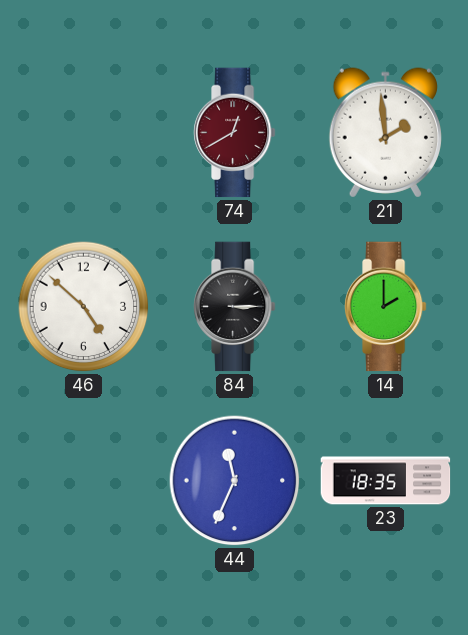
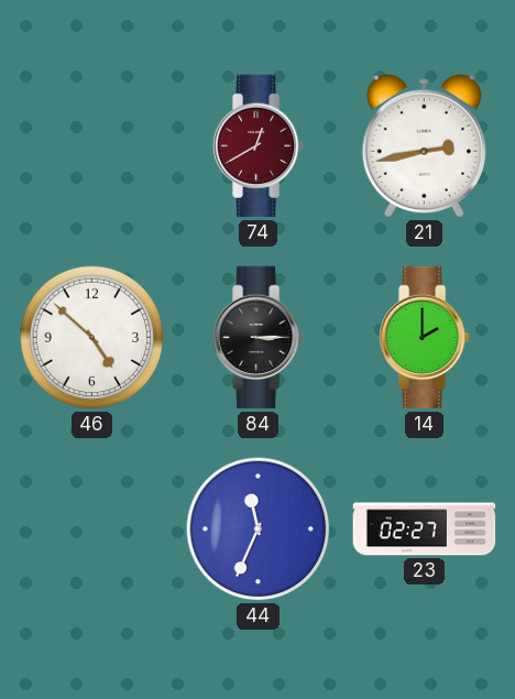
21: 1:59 -> 2:43 (424, 146)
23: 18:35 -> 02:27 (425, 529)
